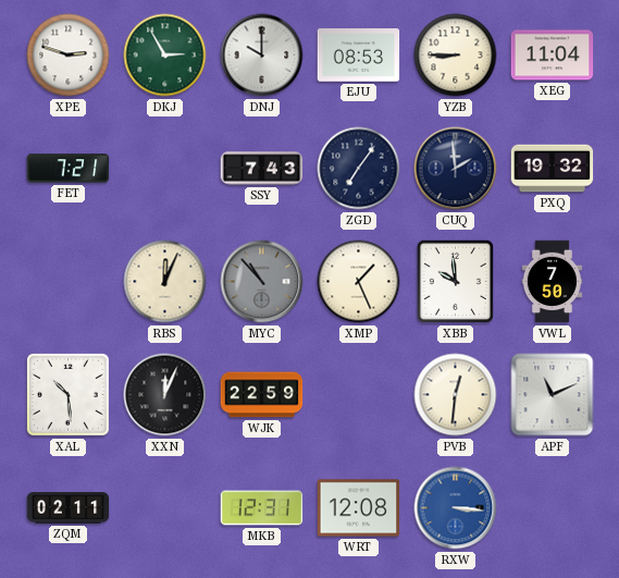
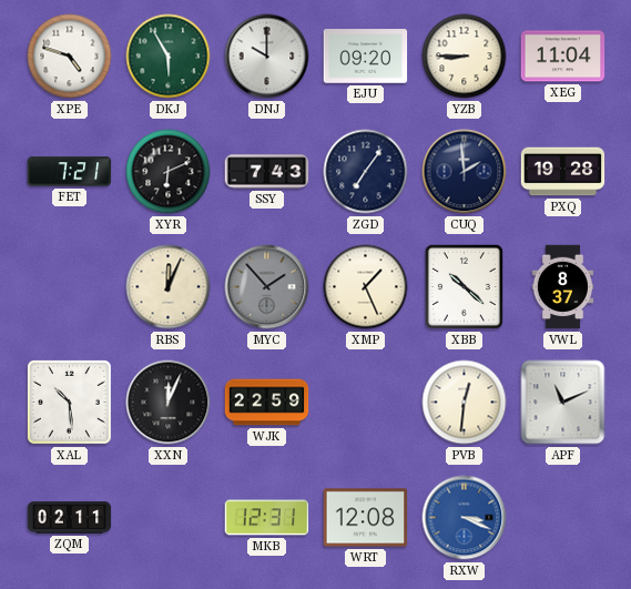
XPE: 2:48 -> 4:48 (70, 57)
DKJ: 2:55 -> 5:55 (169, 57)
EJU: 08:53 -> 09:20 (366, 57)
XYR: none -> 6:11 (169, 172)
PXQ: 19:32 -> 19:28 (563, 172)
MYC: 10:53 -> 1:53 (267, 287)
XBB: 9:59 -> 10:22 (464, 286)
VWL: 7:50 -> 8:37 (562, 287)
RXW: 3:16 -> 3:19 (465, 518)
